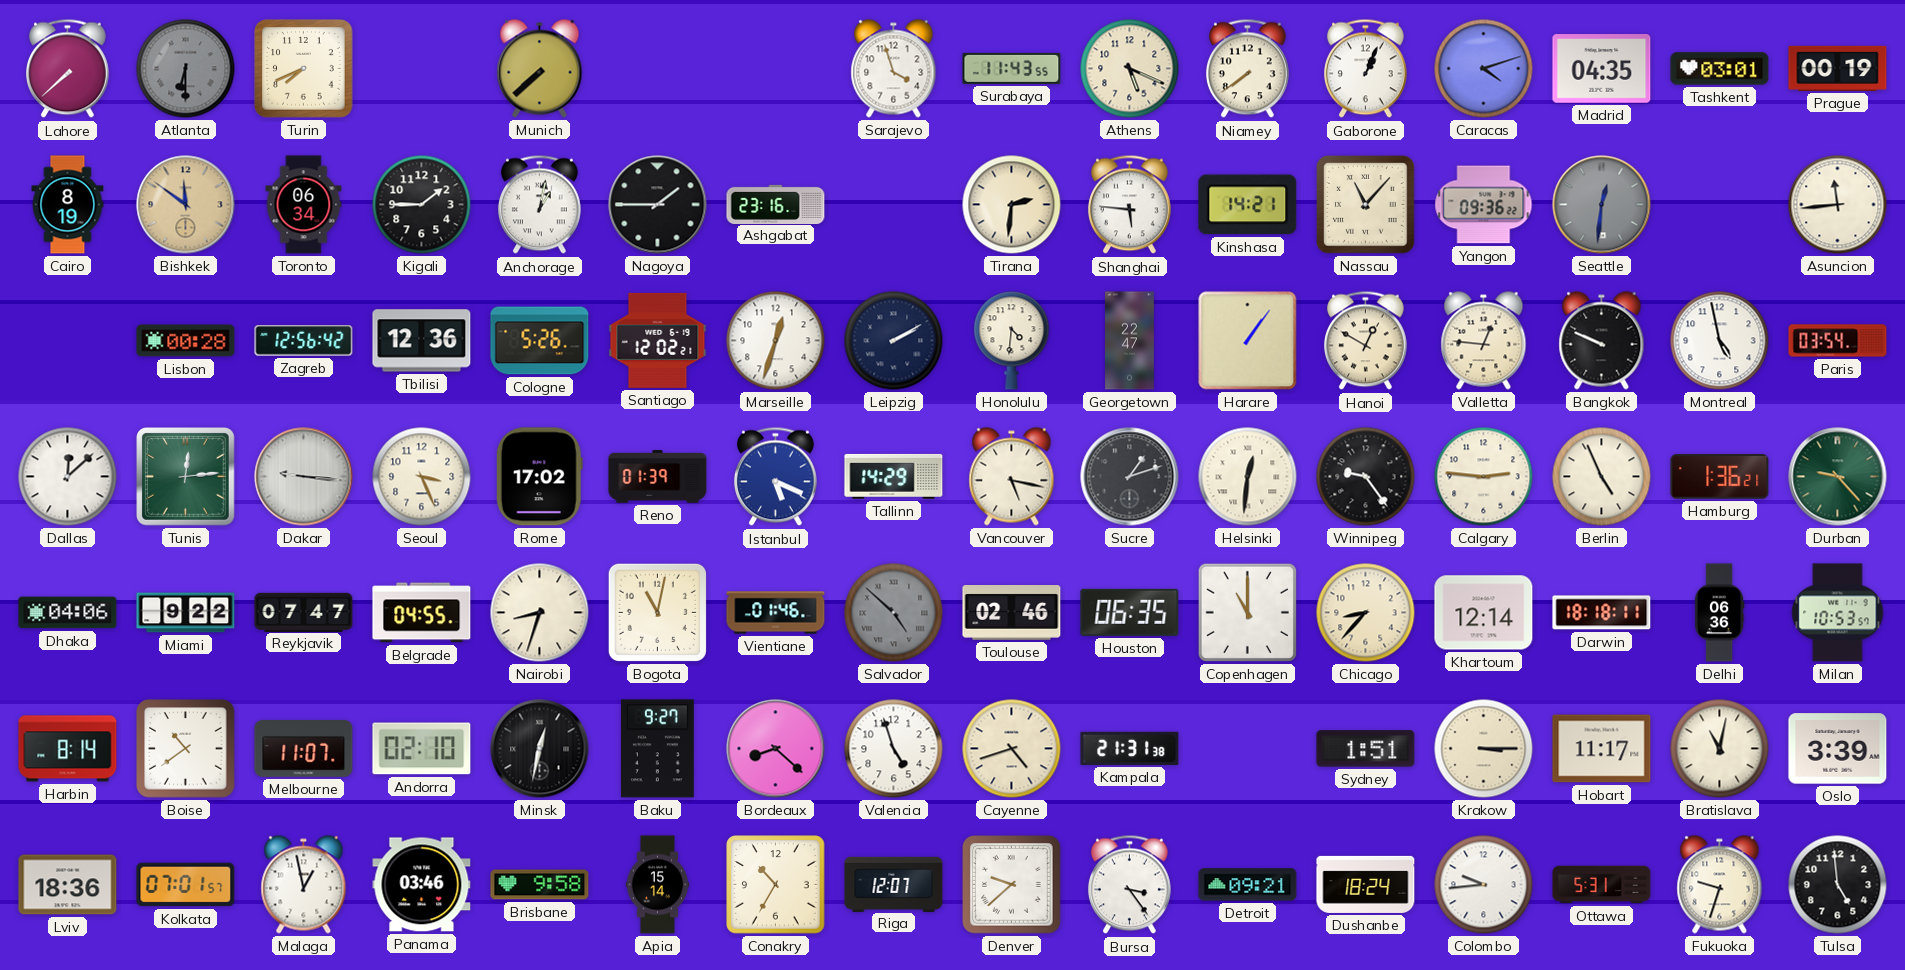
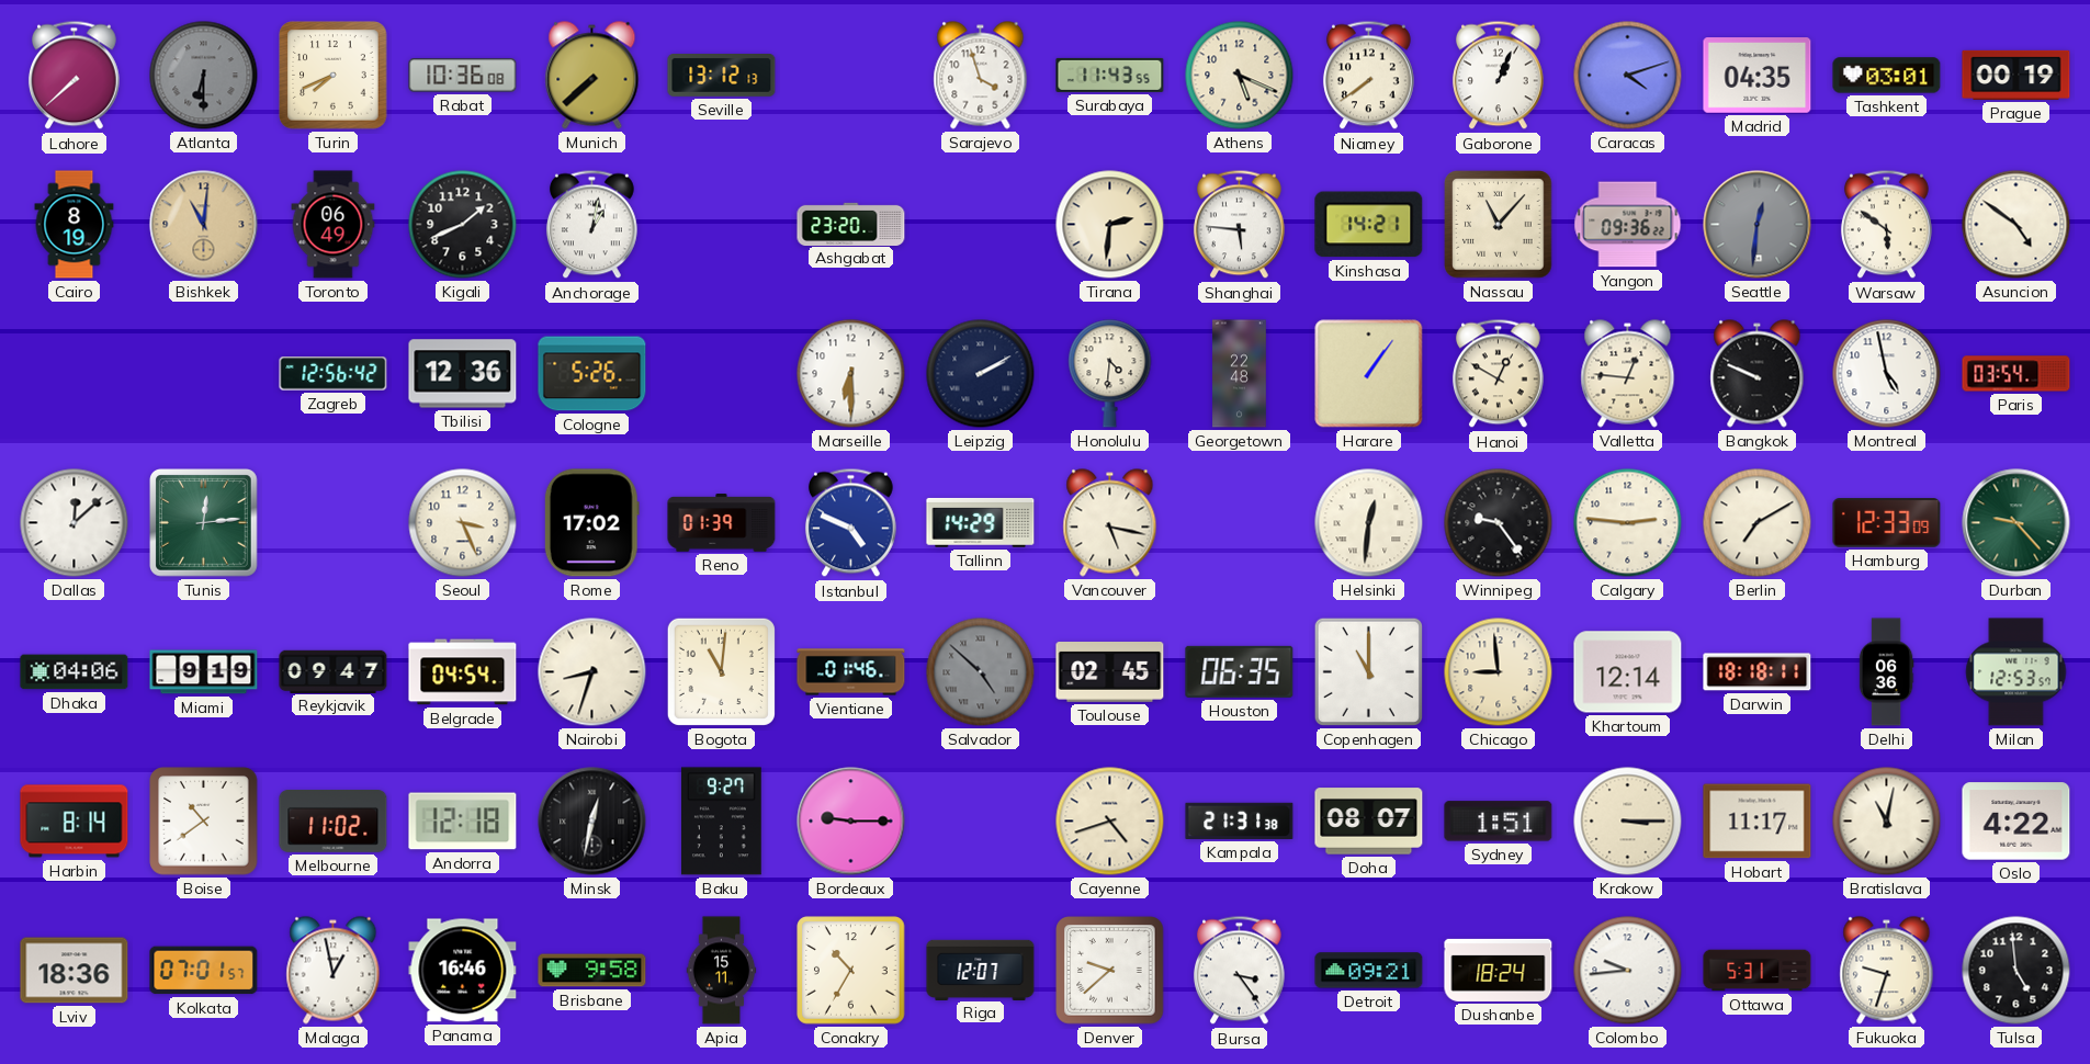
Rabat: none -> 10:36 (463, 76)
Seville: none -> 13:12 (722, 76)
Bishkek: 11:51 -> 11:01 (204, 225)
Toronto: 06:34 -> 06:49 (334, 225)
Kigali: 1:45 -> 1:41 (463, 225)
Nagoya: 1:45 -> none (658, 205)
Ashgabat: 23:16 -> 23:20 (851, 224)
Warsaw: none -> 5:51 (1886, 225)
Asuncion: 11:44 -> 4:51 (2016, 225)
Lisbon: 00:28 -> none (186, 341)
Santiago: 12:02 -> none (658, 340)
Marseille: 12:33 -> 6:30 (851, 374)
Georgetown: 22:47 -> 22:48 (1240, 374)
Dakar: 9:16 -> none (304, 477)
Istanbul: 5:19 -> 4:49 (850, 523)
Sucre: 1:12 -> none (1130, 477)
Berlin: 4:56 -> 7:10 (1758, 523)
Hamburg: 1:36 -> 12:33 (1887, 523)
Miami: 9:22 -> 9:19 (204, 672)
Reykjavik: 07:47 -> 09:47 (334, 671)
Belgrade: 04:55 -> 04:54 (463, 672)
Bogota: 11:02 -> 11:01 (721, 671)
Toulouse: 02:46 -> 02:45 (1110, 672)
Chicago: 8:37 -> 8:59 (1499, 672)
Milan: 10:53 -> 12:53 (2016, 672)
Melbourne: 11:07 -> 11:02 (334, 822)
Andorra: 02:10 -> 12:18 (463, 822)
Bordeaux: 8:22 -> 9:15 (851, 822)
Valencia: 4:57 -> none (894, 749)
Doha: none -> 08:07 (1369, 822)
Oslo: 3:39 -> 4:22 (2016, 822)
Panama: 03:46 -> 16:46 (463, 971)
Apia: 15:14 -> 15:11 (722, 971)
